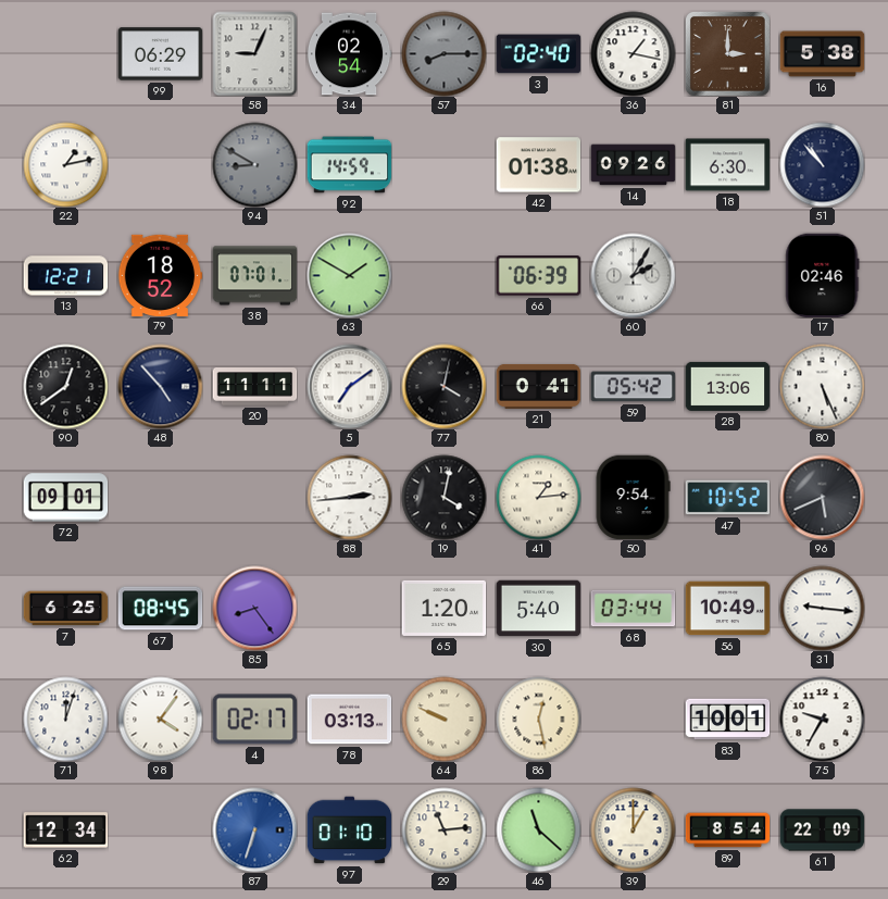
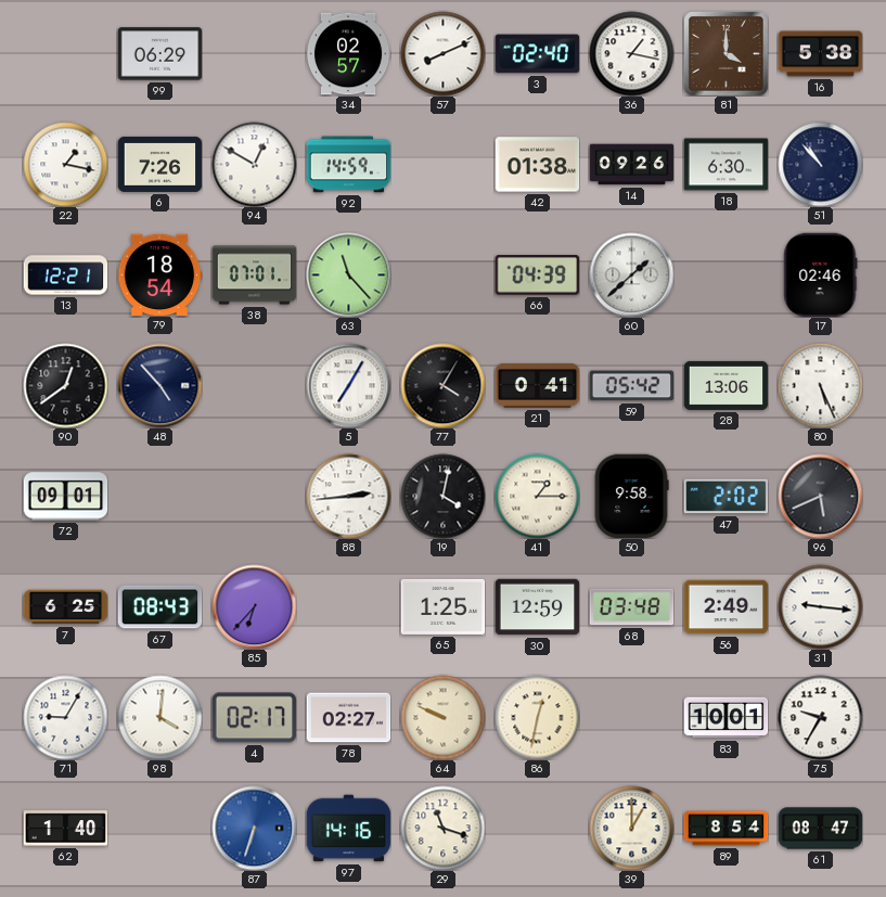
58: 9:04 -> none (254, 53)
34: 02:54 -> 02:57 (348, 54)
57: 8:15 -> 8:11 (442, 53)
57 dial: grey -> white (442, 53)
81: 3:00 -> 4:00 (727, 54)
22: 1:13 -> 1:17 (65, 164)
6: none -> 7:26 (159, 164)
94: 8:50 -> 12:50 (254, 164)
94 dial: grey -> white (254, 164)
79: 18:52 -> 18:54 (159, 274)
63: 1:50 -> 11:23 (348, 274)
66: 06:39 -> 04:39 (537, 275)
60: 2:05 -> 1:38 (631, 274)
20: 11:11 -> none (254, 387)
5: 7:09 -> 7:05 (348, 385)
77: 4:02 -> 4:05 (442, 385)
41: 1:14 -> 1:15 (537, 496)
50: 9:54 -> 9:58 (631, 496)
47: 10:52 -> 2:02 (726, 497)
67: 08:45 -> 08:43 (159, 607)
85: 8:24 -> 6:37 (254, 606)
65: 1:20 -> 1:25 (442, 606)
30: 5:40 -> 12:59 (537, 607)
68: 03:44 -> 03:48 (631, 607)
56: 10:49 -> 2:49 (726, 607)
71: 12:03 -> 9:05 (65, 717)
98: 4:06 -> 4:01 (159, 717)
78: 03:13 -> 02:27 (348, 718)
86: 12:28 -> 12:32 (537, 717)
62: 12:34 -> 1:40 (65, 829)
97: 01:10 -> 14:16 (348, 829)
29: 11:14 -> 11:18 (442, 828)
46: 11:22 -> none (538, 829)
61: 22:09 -> 08:47 (820, 829)
